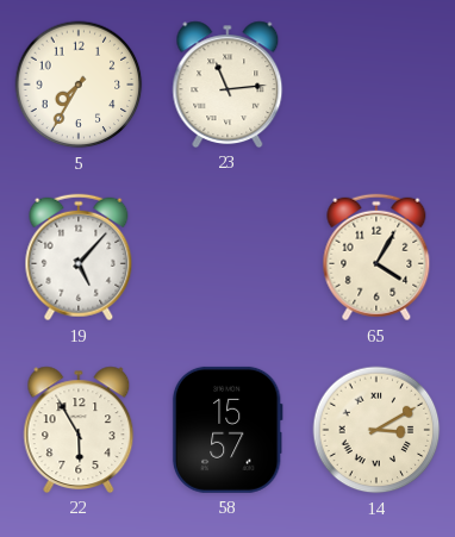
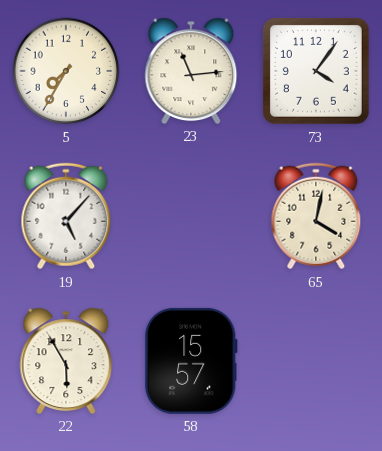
73: none -> 4:06 (316, 71)
65: 4:05 -> 4:02 (316, 216)
14: 3:10 -> none (376, 430)
